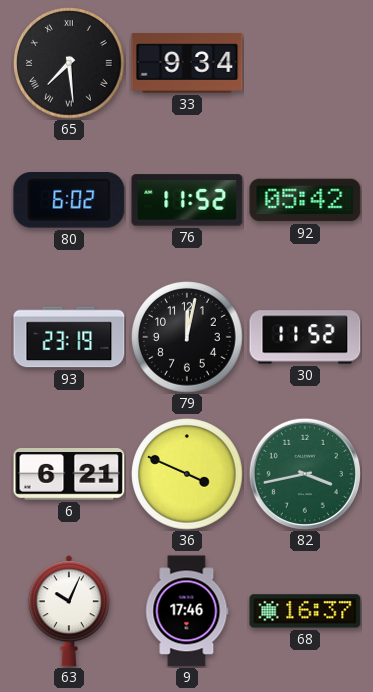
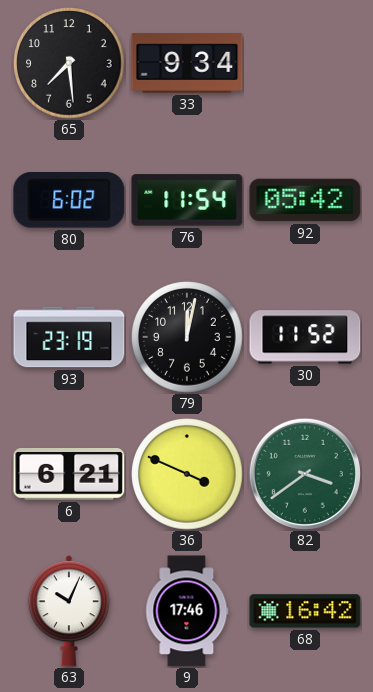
65 numerals: Roman -> Arabic (69, 63)
76: 11:52 -> 11:54 (187, 200)
82: 3:43 -> 3:39 (305, 474)
68: 16:37 -> 16:42 (305, 611)
